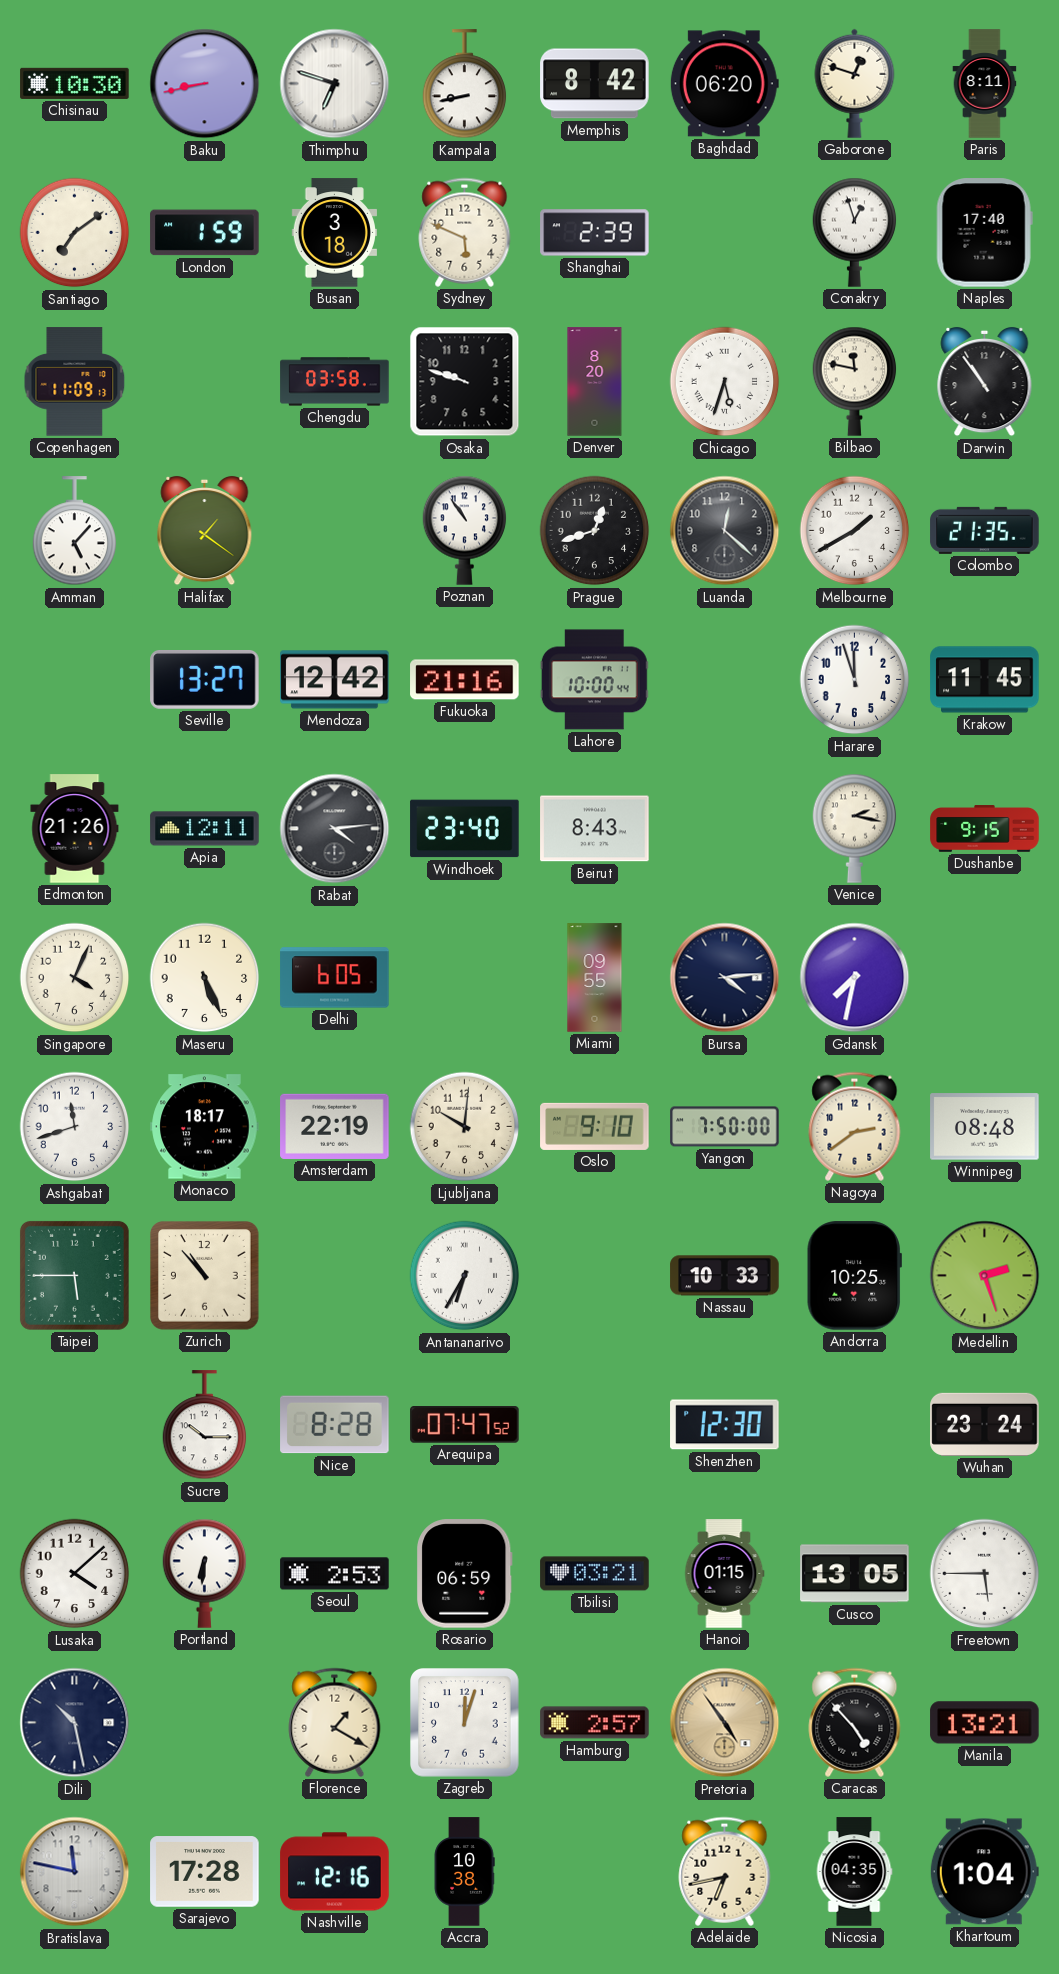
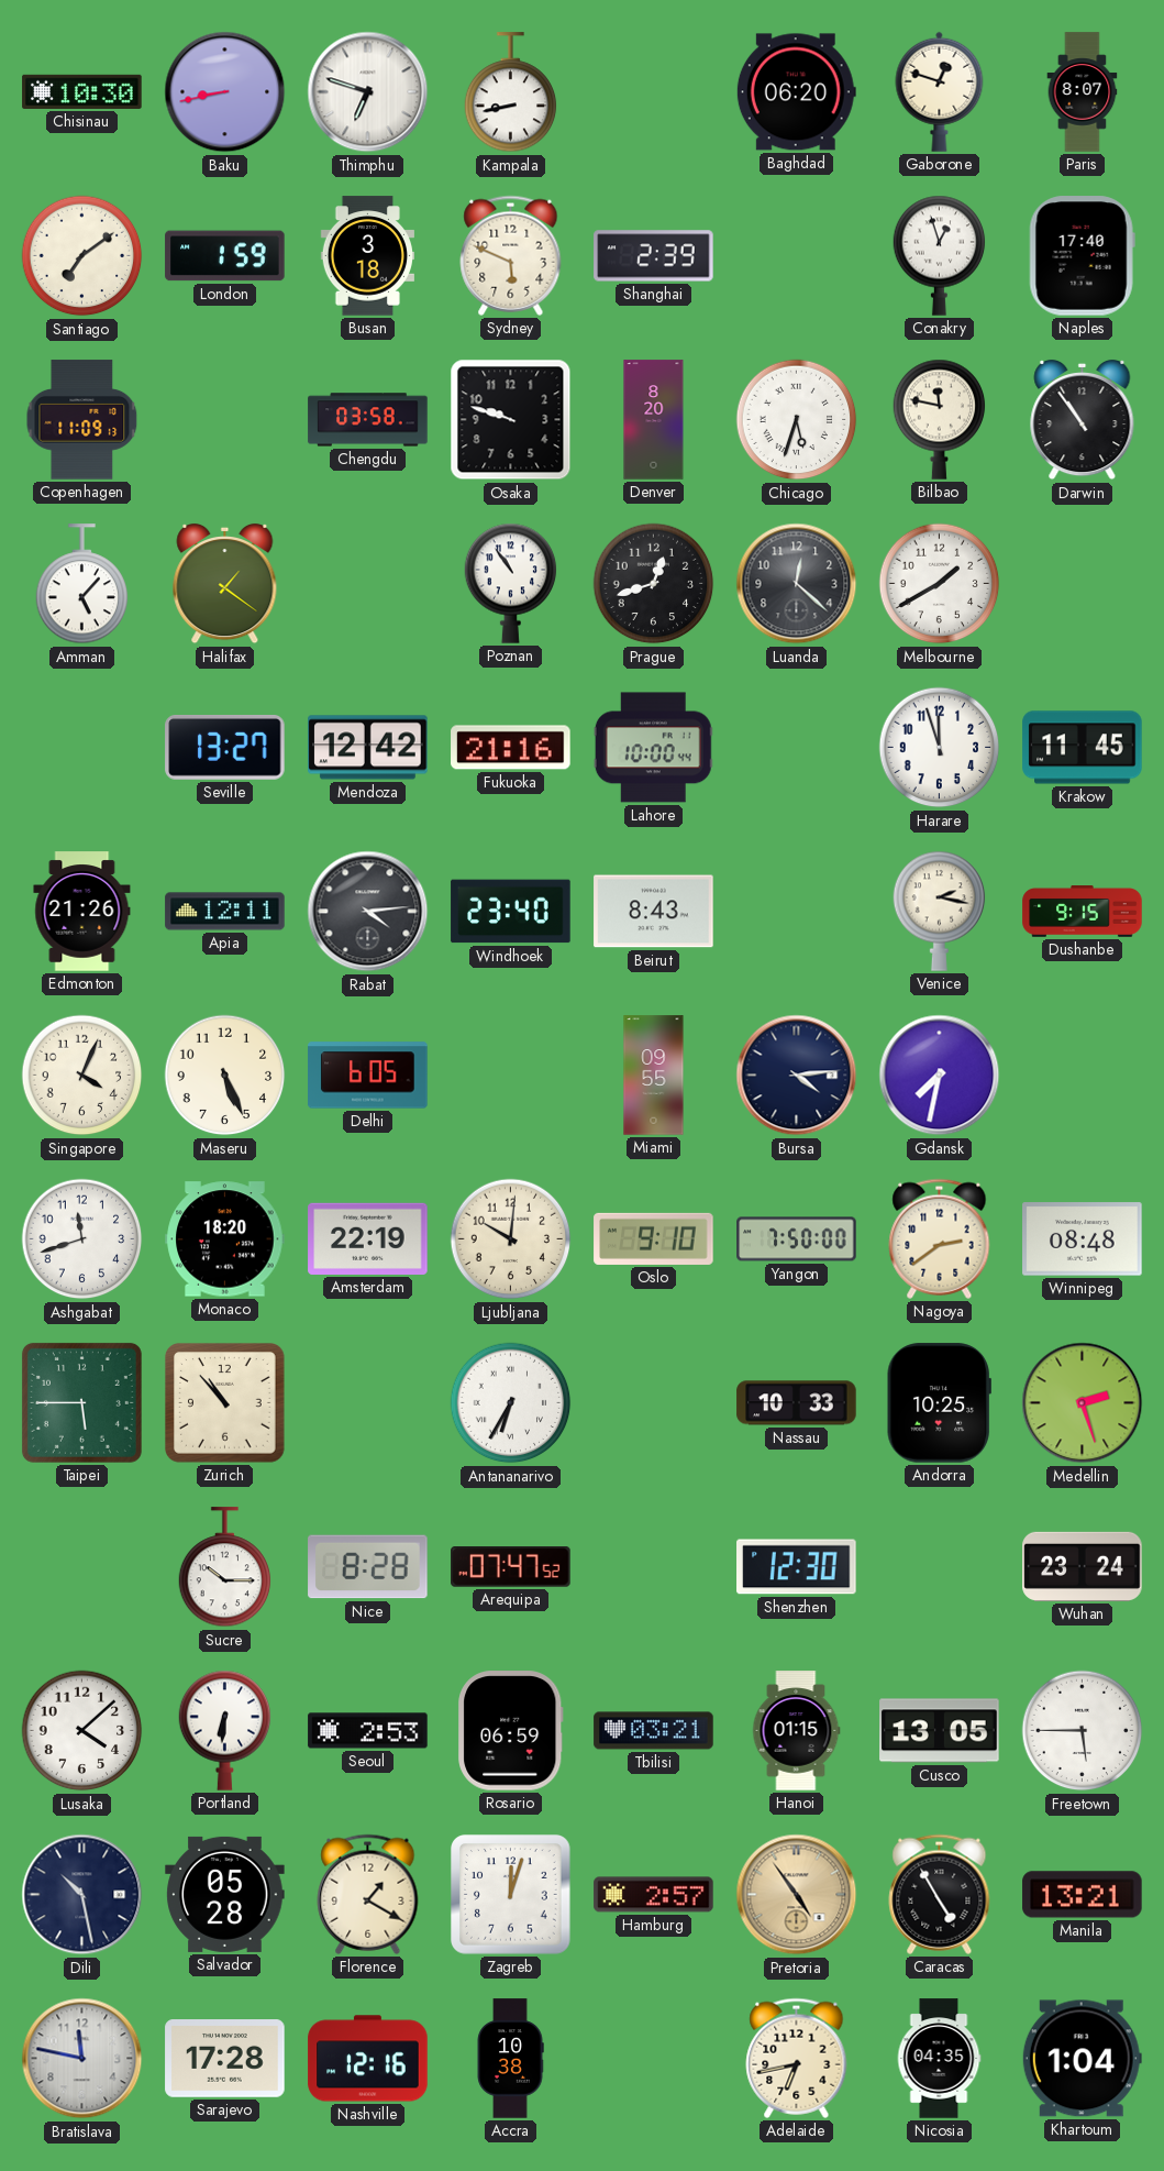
Memphis: 8:42 -> none (595, 84)
Paris: 8:11 -> 8:07 (1083, 92)
Colombo: 21:35 -> none (985, 530)
Monaco: 18:17 -> 18:20 (225, 1239)
Salvador: none -> 05:28 (225, 1894)
Caracas: 4:53 -> 4:55 (940, 1894)
